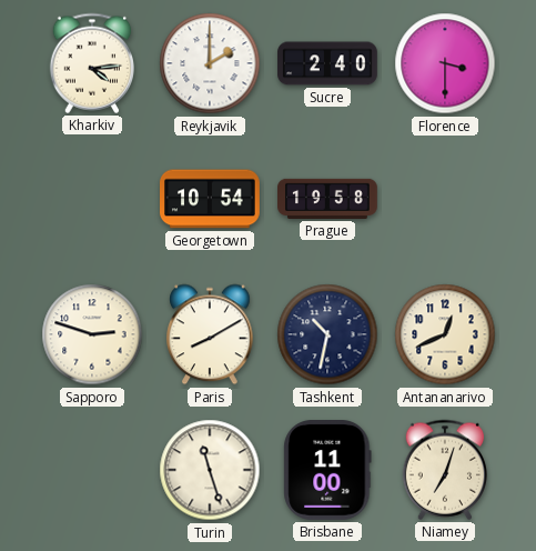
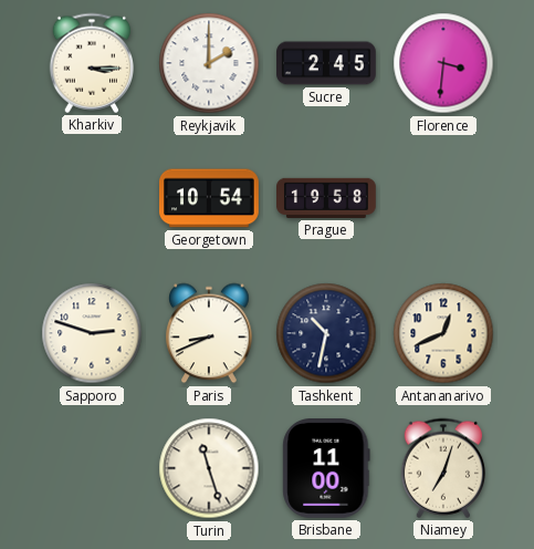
Kharkiv: 4:14 -> 3:15 (91, 63)
Sucre: 2:40 -> 2:45 (326, 63)
Florence: 3:30 -> 3:31 (443, 63)
Paris: 8:10 -> 8:41 (209, 333)
